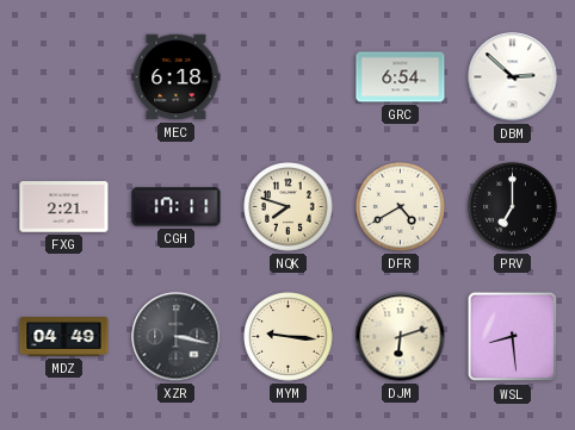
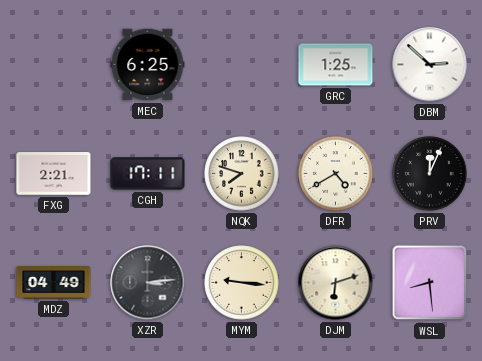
MEC: 6:18 -> 6:25 (148, 65)
GRC: 6:54 -> 1:25 (336, 65)
PRV: 7:00 -> 12:04 (430, 174)
XZR: 3:17 -> 3:14 (148, 283)
